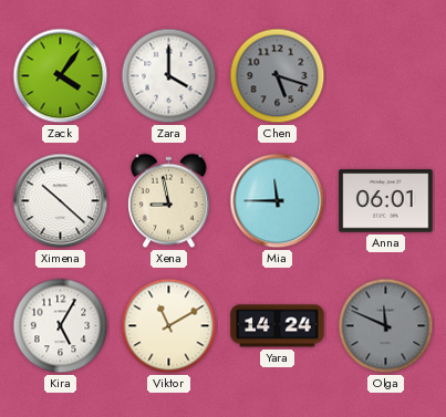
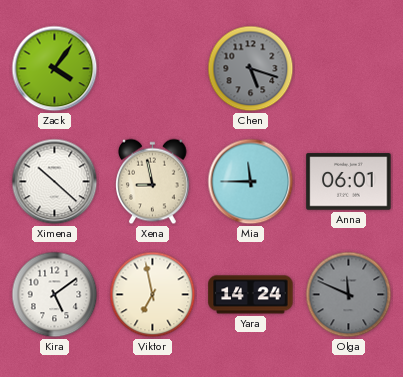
Zara: 4:00 -> none (169, 76)
Kira: 5:05 -> 5:09 (55, 295)
Viktor: 11:10 -> 6:58 (153, 295)
